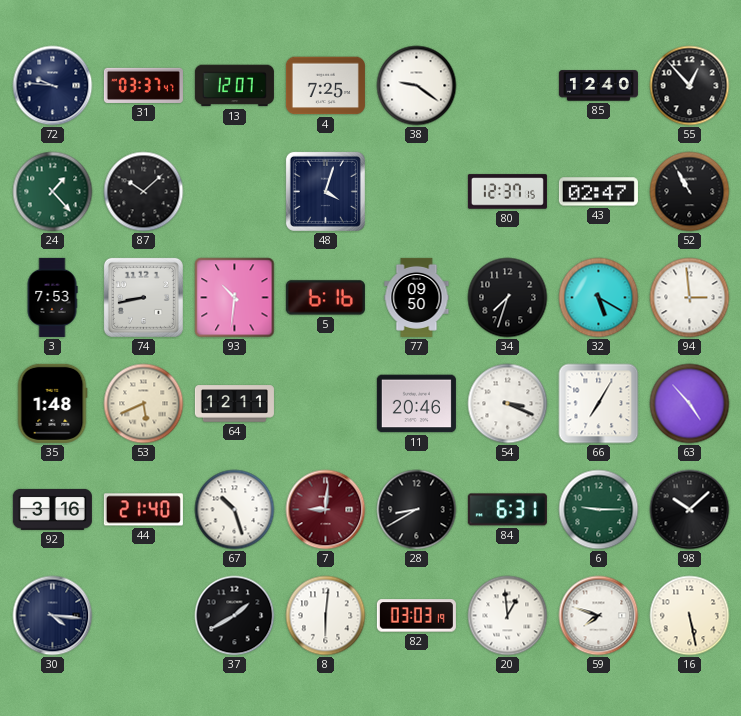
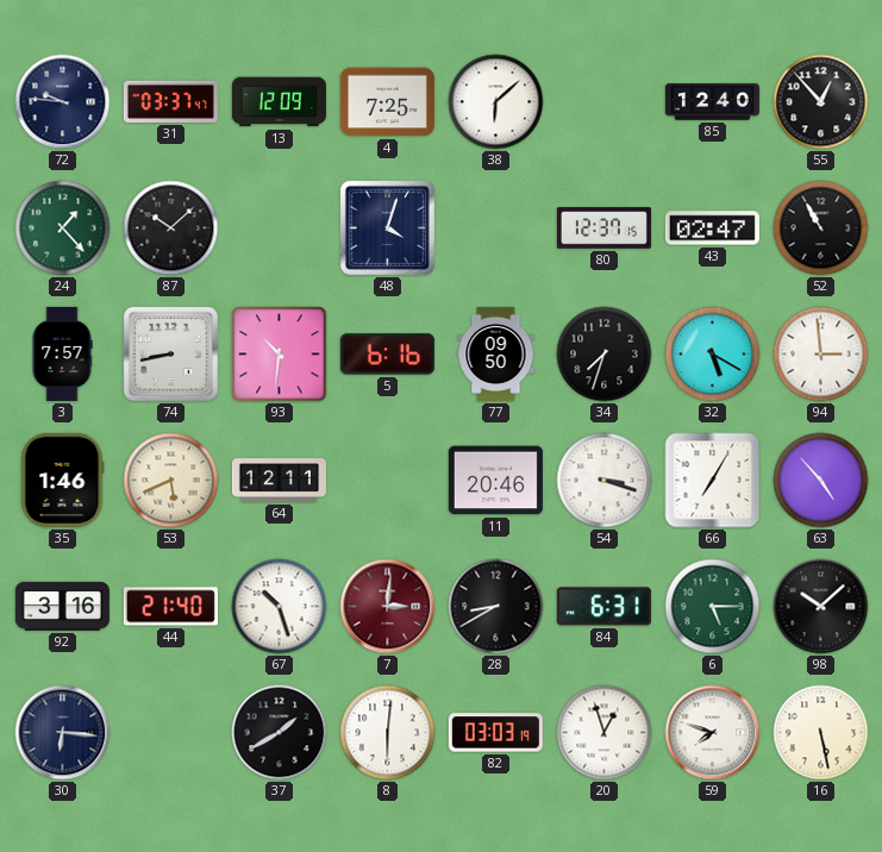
13: 12:07 -> 12:09 (279, 102)
38: 9:21 -> 6:08 (496, 102)
3: 7:53 -> 7:57 (62, 353)
35: 1:48 -> 1:46 (62, 480)
54: 3:19 -> 3:18 (605, 481)
7: 9:01 -> 3:01 (388, 607)
6: 9:15 -> 5:15 (713, 607)
30: 4:16 -> 6:16 (63, 733)
20: 12:59 -> 12:57 (605, 733)
